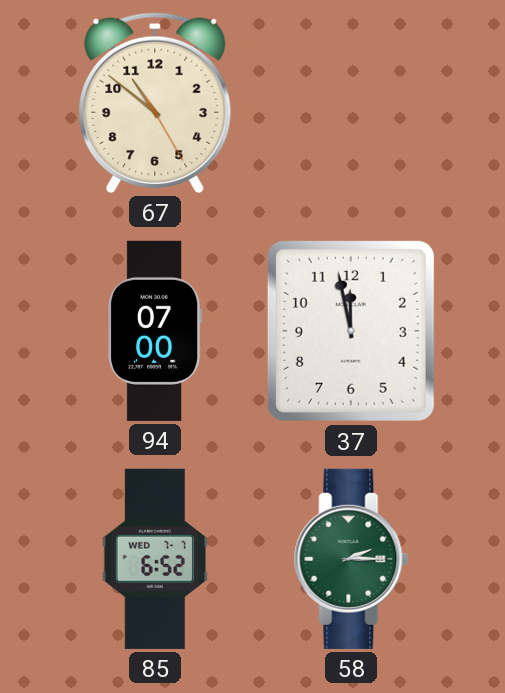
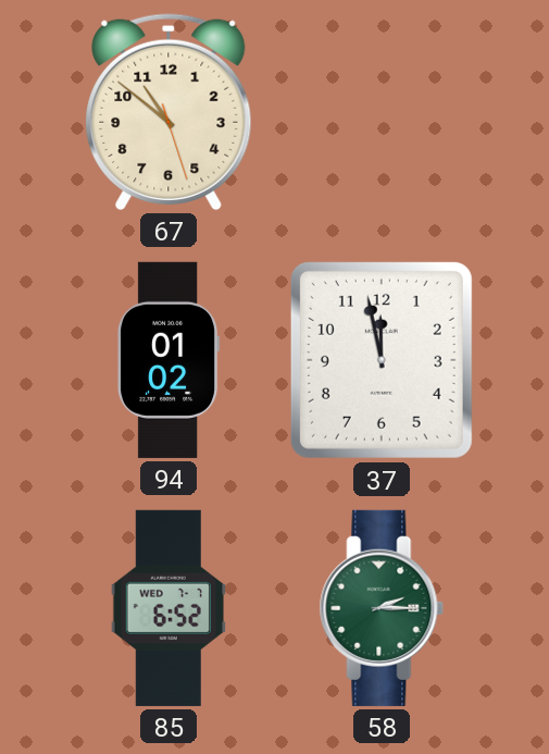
67: 10:51:25 -> 10:51:27 (169, 112)
94: 07:00 -> 01:02 (169, 360)
